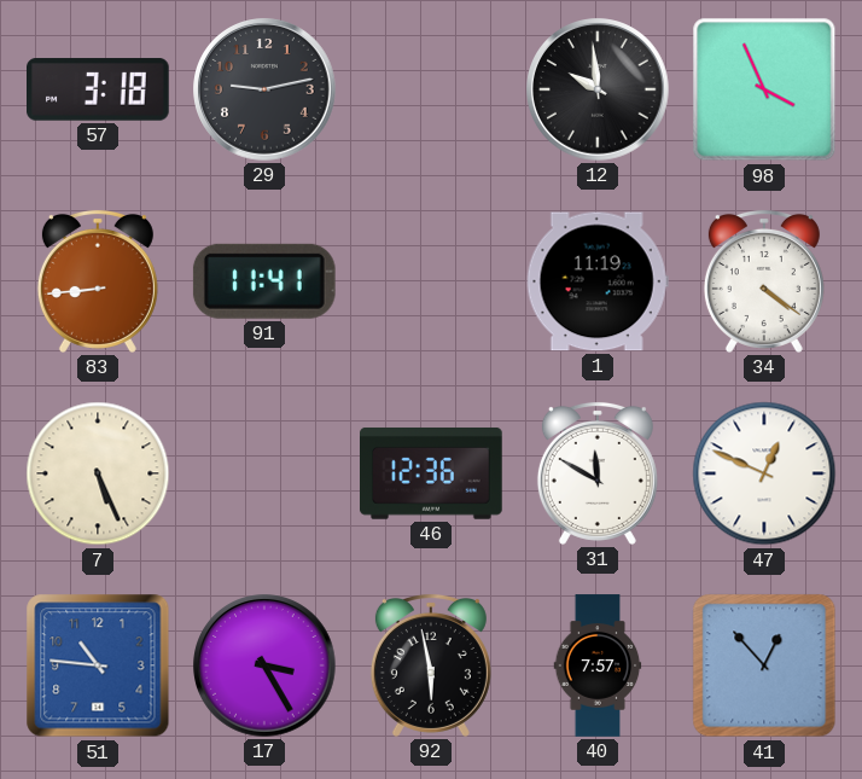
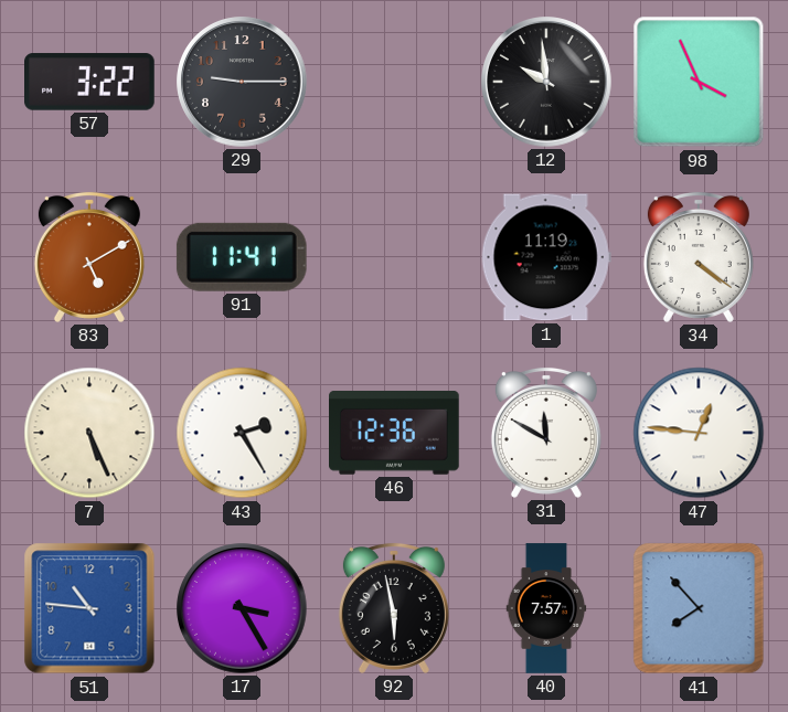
57: 3:18 -> 3:22 (90, 82)
29: 9:13 -> 9:15 (242, 82)
83: 8:44 -> 5:10 (89, 257)
43: none -> 2:25 (242, 433)
47: 12:49 -> 12:46 (699, 433)
41: 12:53 -> 7:53 (699, 608)
